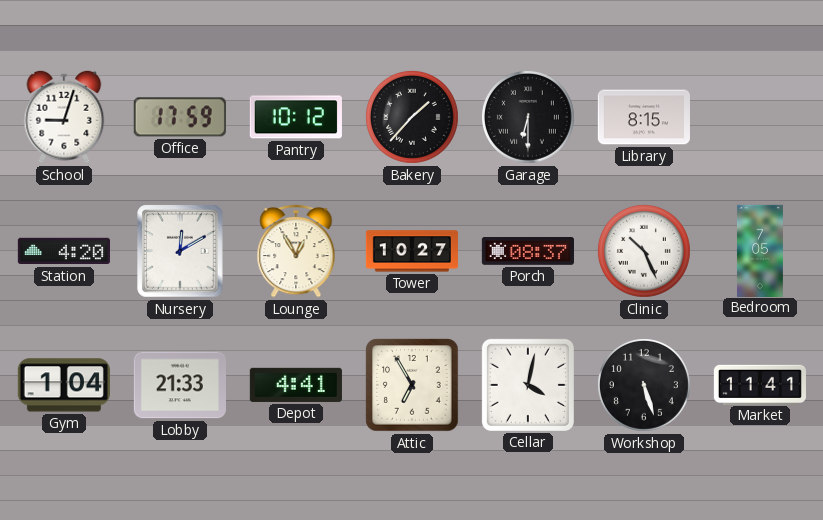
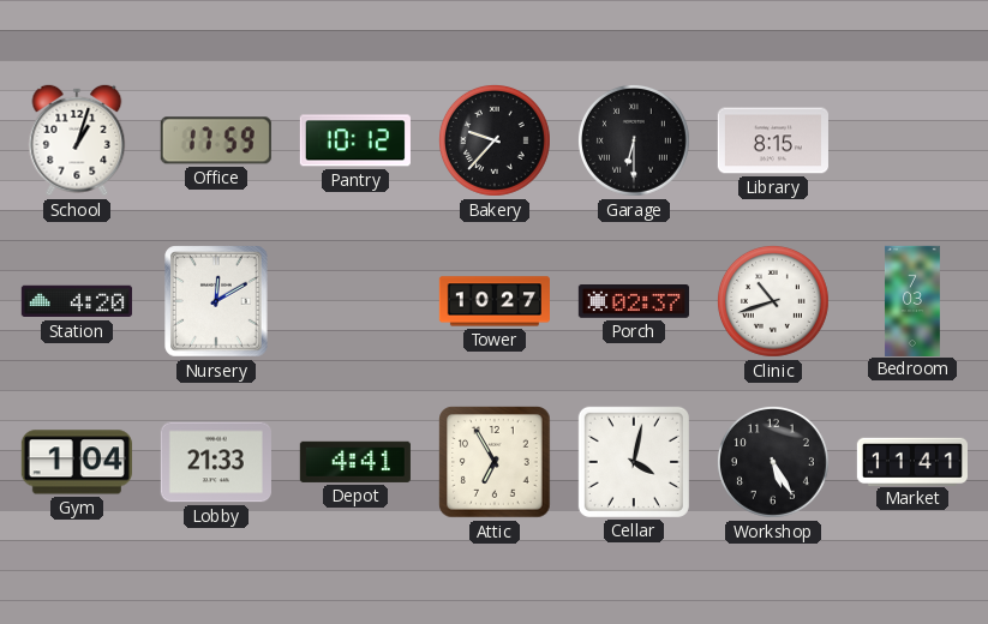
School: 9:03 -> 1:03 (77, 140)
Bakery: 1:37 -> 9:37 (495, 140)
Lounge: 12:55 -> none (296, 251)
Porch: 08:37 -> 02:37 (634, 301)
Clinic: 10:26 -> 10:42 (773, 301)
Bedroom: 7:05 -> 7:03 (912, 300)
Workshop: 5:27 -> 5:25 (773, 462)
